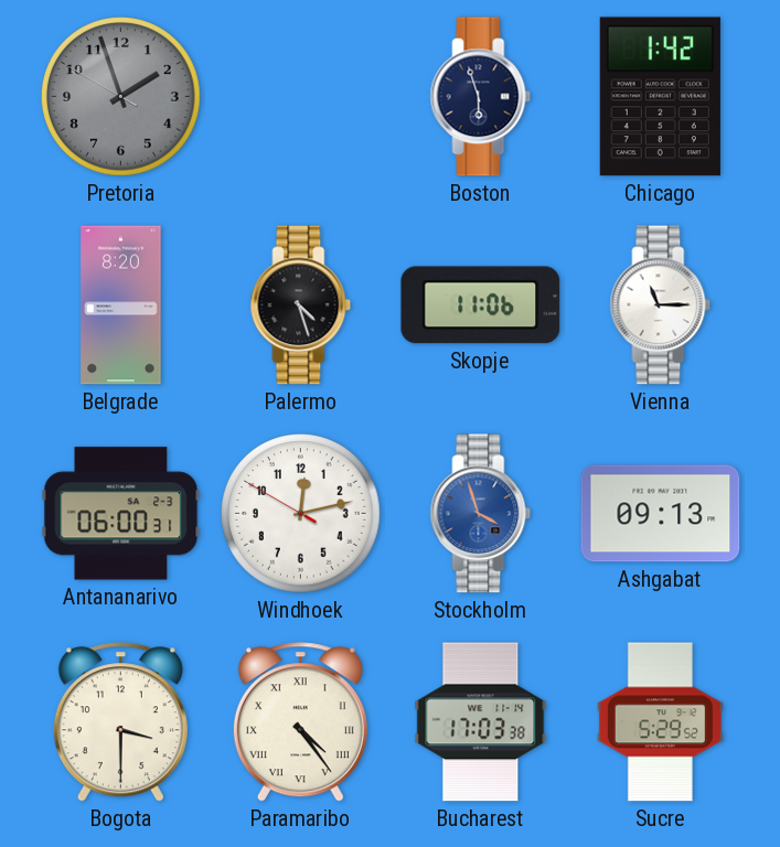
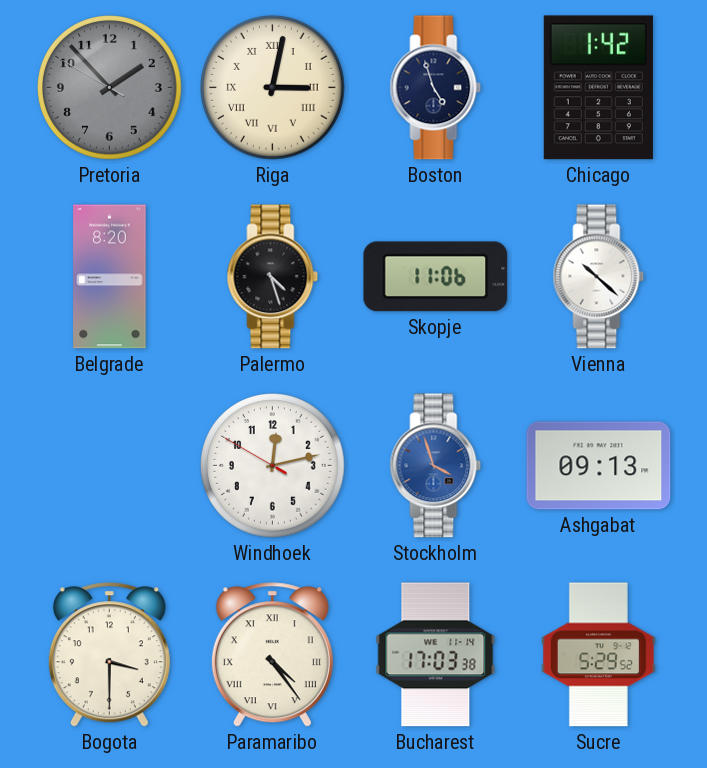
Pretoria: 1:56 -> 1:52 (110, 88)
Riga: none -> 3:02 (273, 88)
Boston: 5:57 -> 4:57 (436, 88)
Vienna: 11:15 -> 10:22 (599, 277)
Antananarivo: 06:00 -> none (121, 514)
